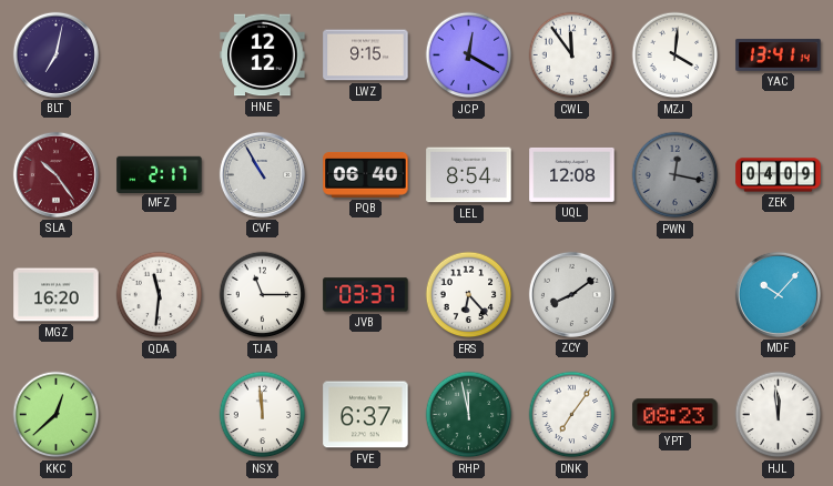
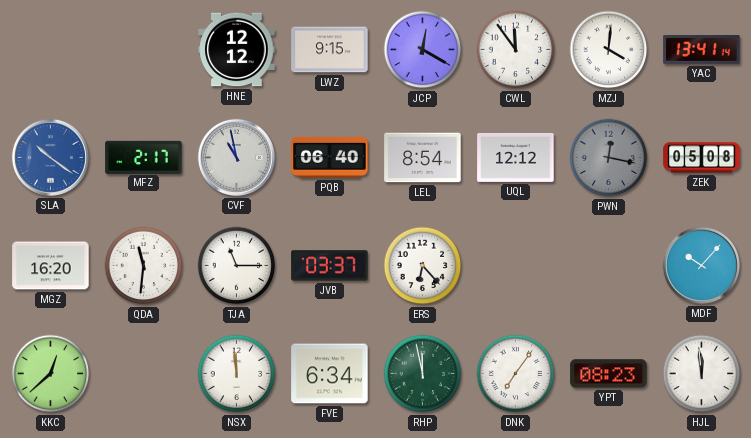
BLT: 7:02 -> none (55, 54)
SLA: 10:24 -> 10:21 (50, 157)
SLA dial: burgundy -> blue (50, 157)
CVF: 10:55 -> 10:58 (236, 157)
UQL: 12:08 -> 12:12 (516, 157)
ZEK: 04:09 -> 05:08 (702, 158)
ZCY: 8:09 -> none (571, 294)
FVE: 6:37 -> 6:34 (330, 374)
